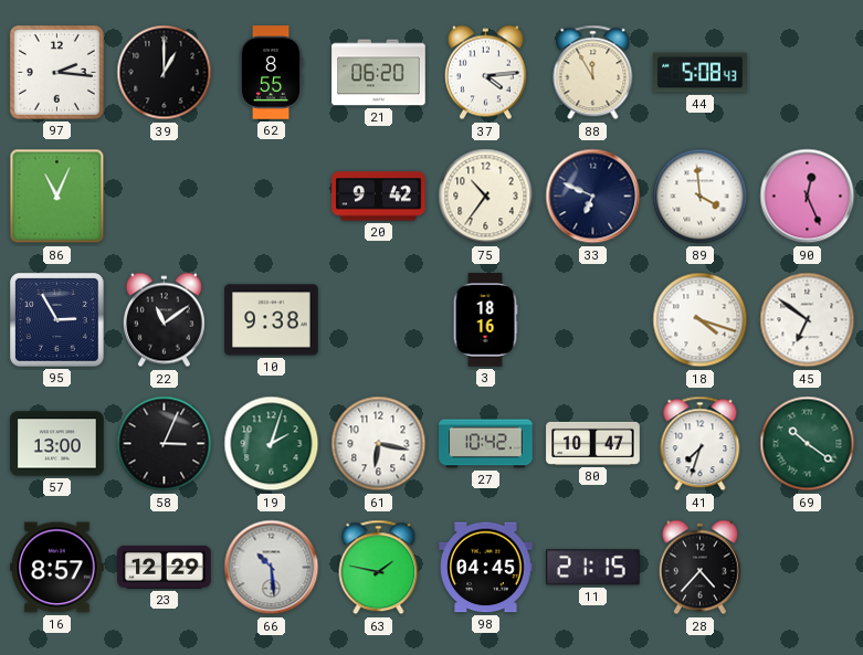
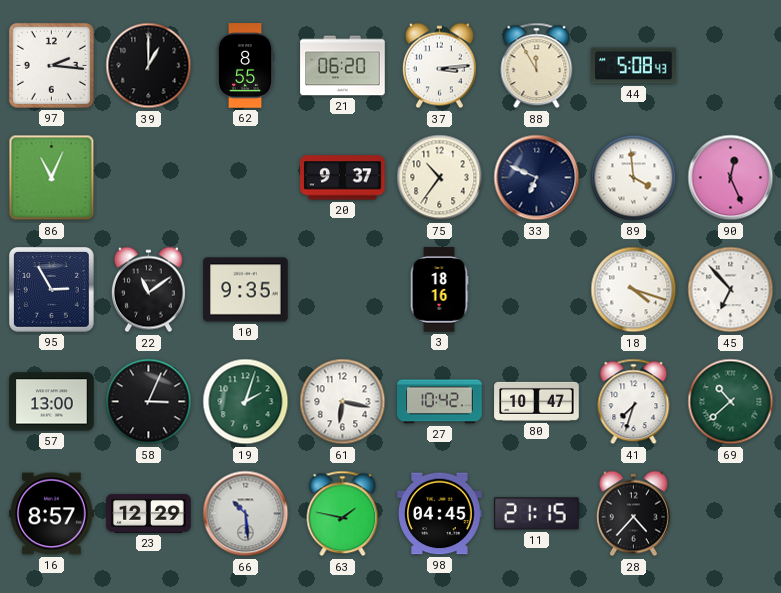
37: 4:14 -> 3:14 (439, 66)
20: 9:42 -> 9:37 (343, 178)
10: 9:38 -> 9:35 (246, 290)
45: 6:51 -> 6:53 (731, 290)
69: 10:21 -> 10:38 (731, 402)
